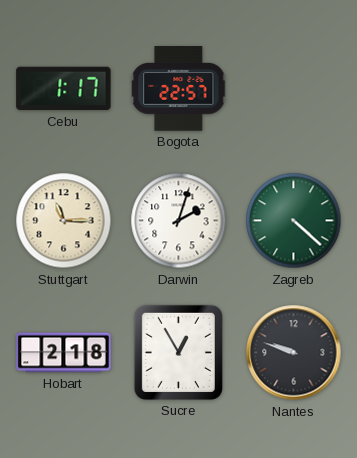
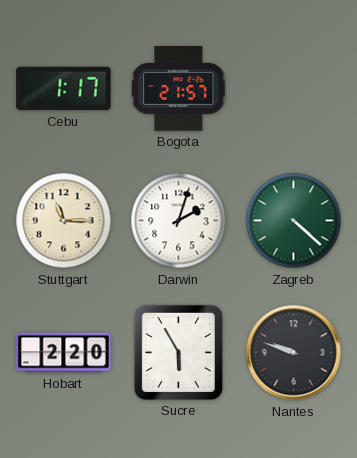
Bogota: 22:57 -> 21:57 (179, 89)
Hobart: 2:18 -> 2:20 (64, 353)
Sucre: 12:55 -> 5:55 (178, 352)
